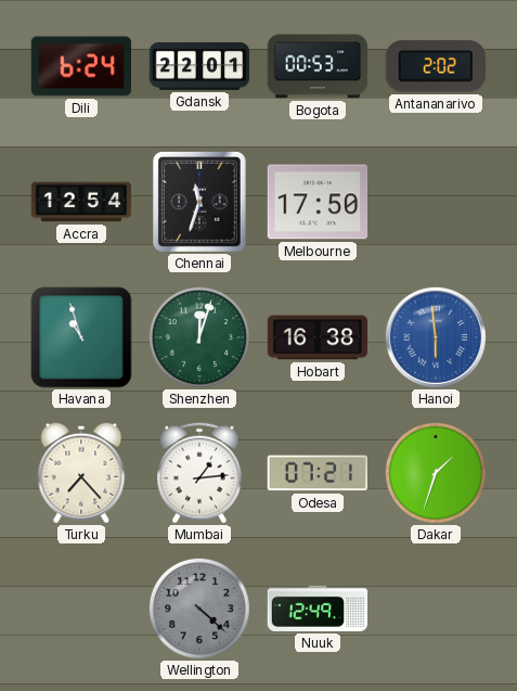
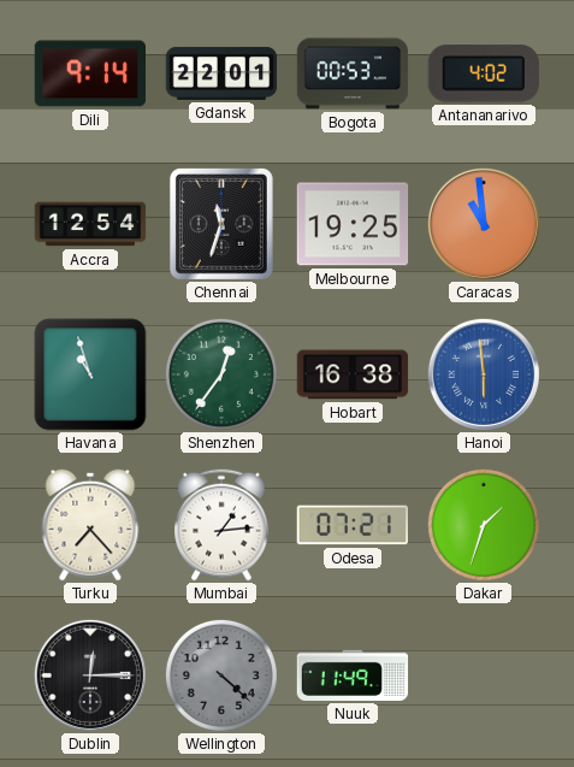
Dili: 6:24 -> 9:14 (90, 73)
Antananarivo: 2:02 -> 4:02 (484, 73)
Melbourne: 17:50 -> 19:25 (353, 224)
Caracas: none -> 10:59 (484, 224)
Shenzhen: 12:03 -> 12:36 (221, 374)
Dublin: none -> 12:15 (90, 675)
Nuuk: 12:49 -> 11:49 (353, 675)
